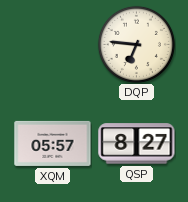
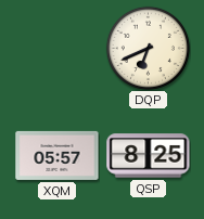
DQP: 6:46 -> 6:41 (148, 48)
QSP: 8:27 -> 8:25 (149, 156)
